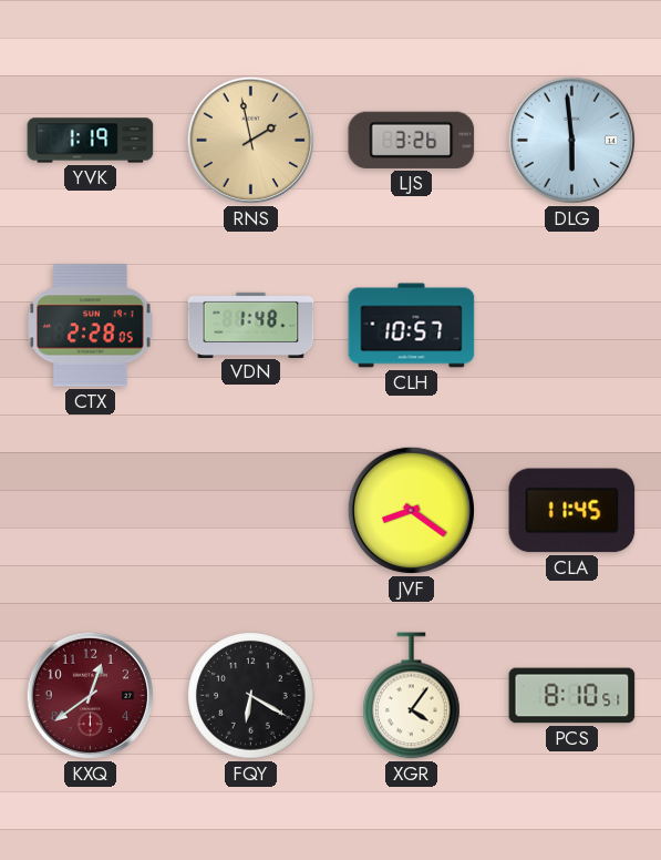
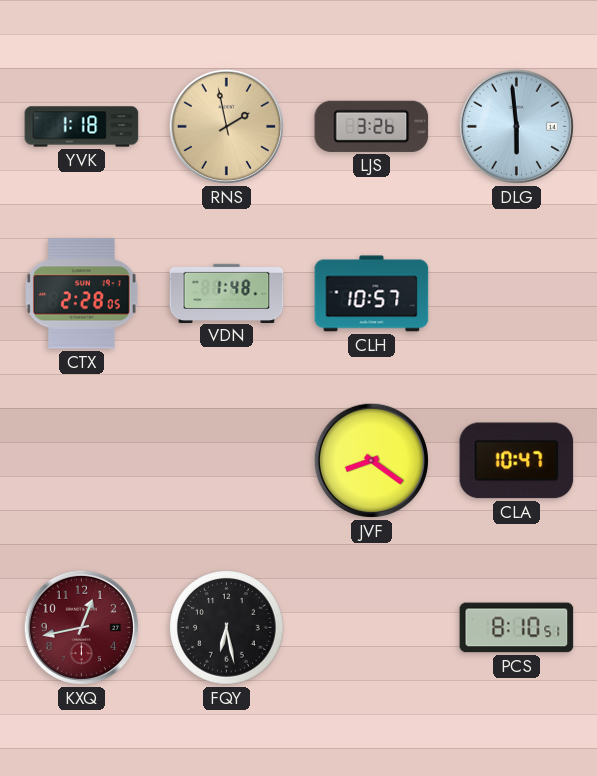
YVK: 1:19 -> 1:18 (82, 127)
CLA: 11:45 -> 10:47 (517, 461)
KXQ: 12:39 -> 12:43 (81, 627)
FQY: 6:20 -> 6:28 (227, 628)
XGR: 4:06 -> none (412, 696)
